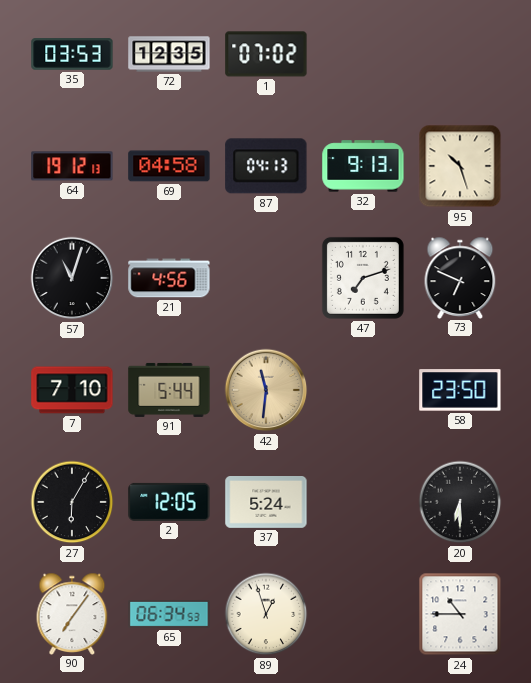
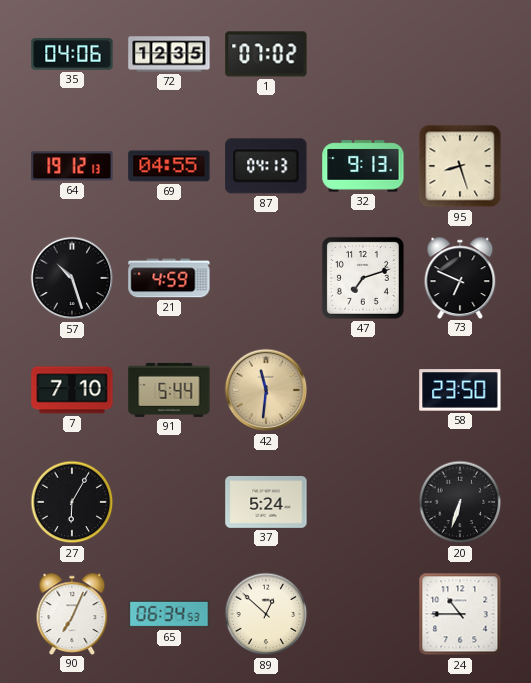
35: 03:53 -> 04:06 (72, 54)
69: 04:58 -> 04:55 (169, 166)
95: 10:27 -> 8:27 (460, 166)
57: 11:03 -> 10:27 (72, 278)
21: 4:56 -> 4:59 (169, 278)
2: 12:05 -> none (169, 502)
20: 6:30 -> 6:33 (460, 502)
90: 7:06 -> 7:04 (72, 613)
89: 12:57 -> 12:52 (266, 614)
